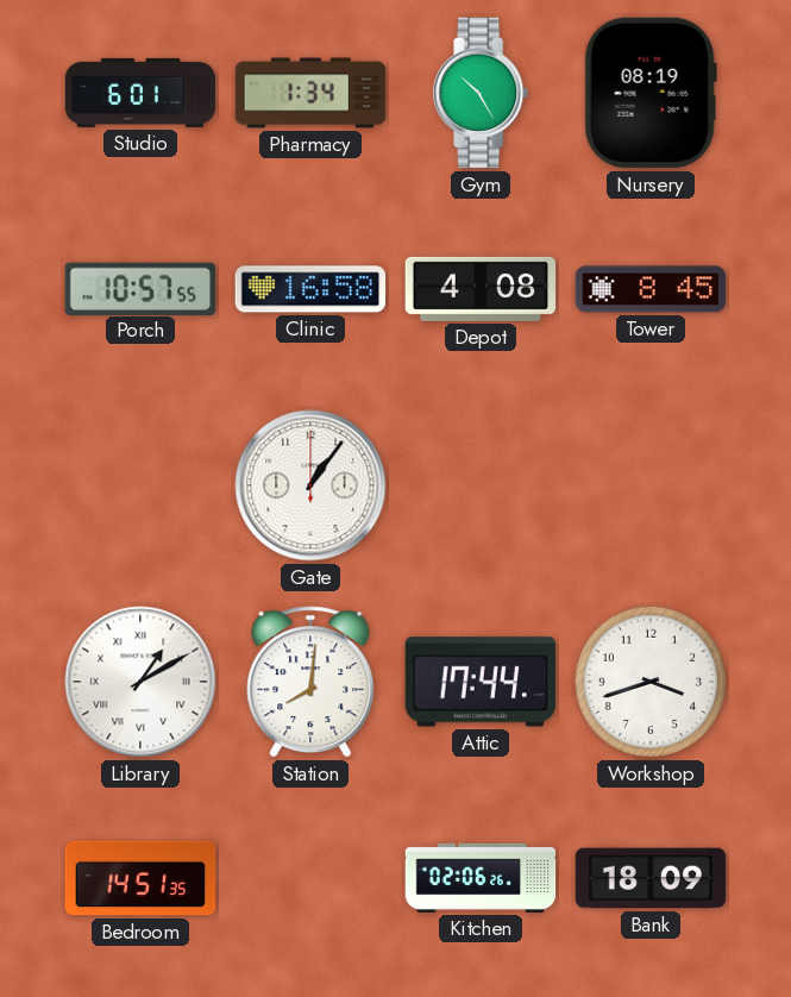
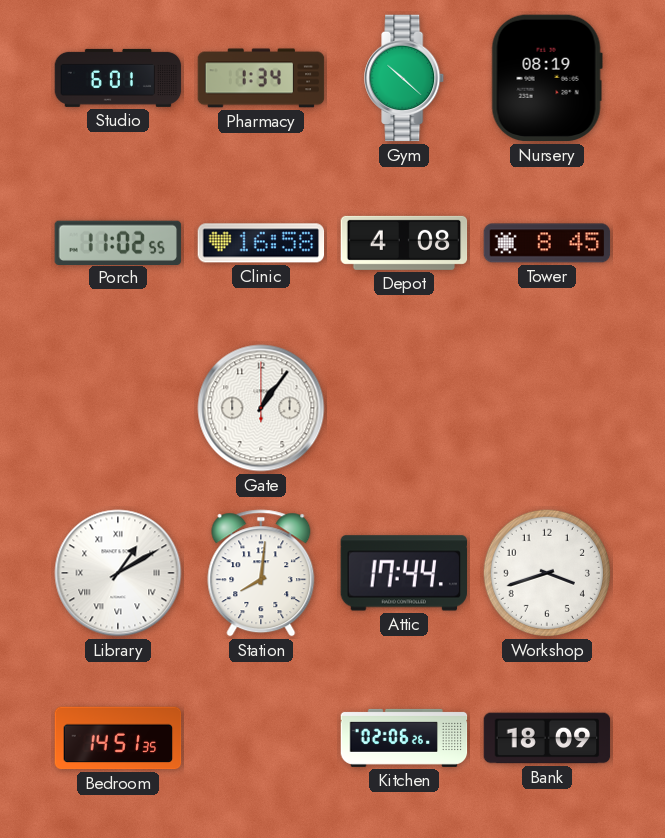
Gym: 10:25 -> 10:22 (405, 78)
Porch: 10:57 -> 11:02 (118, 242)
